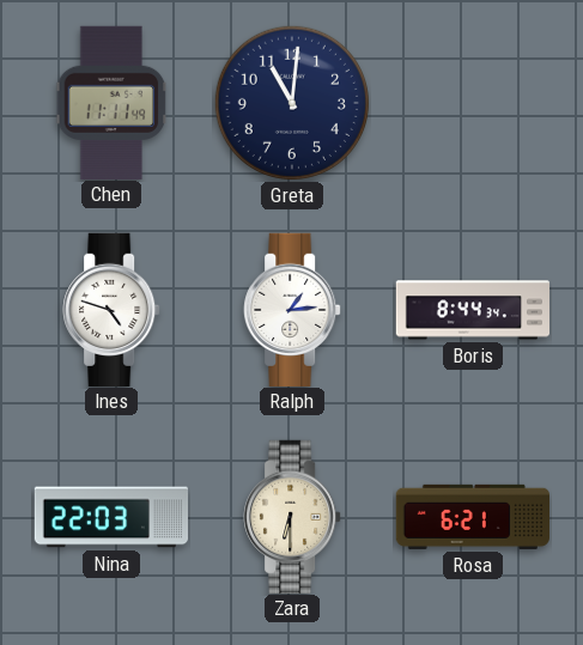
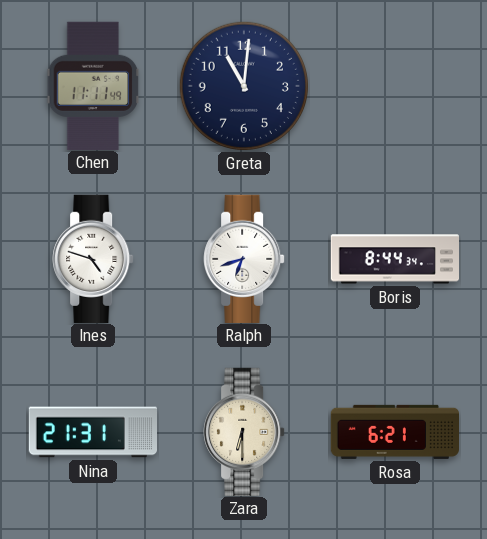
Ralph: 1:14 -> 6:42 (244, 258)
Nina: 22:03 -> 21:31 (92, 432)
